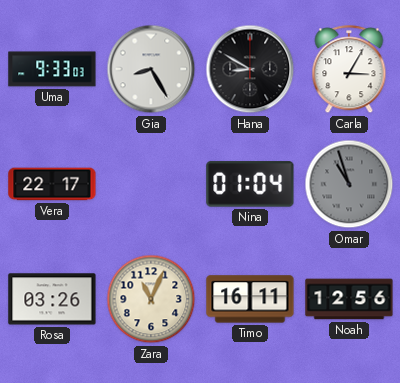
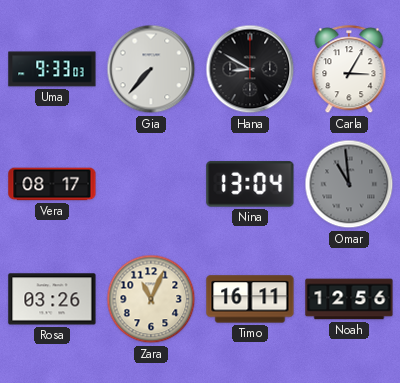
Gia: 8:25 -> 7:37 (151, 69)
Vera: 22:17 -> 08:17 (52, 184)
Nina: 01:04 -> 13:04 (250, 184)
Omar: 10:57 -> 10:59 (349, 184)
